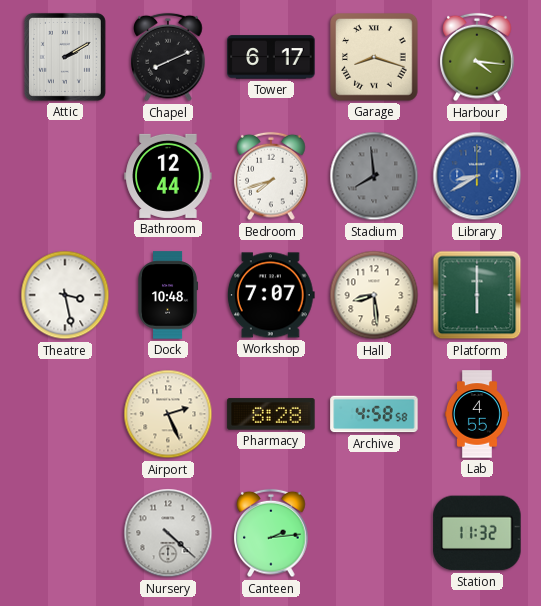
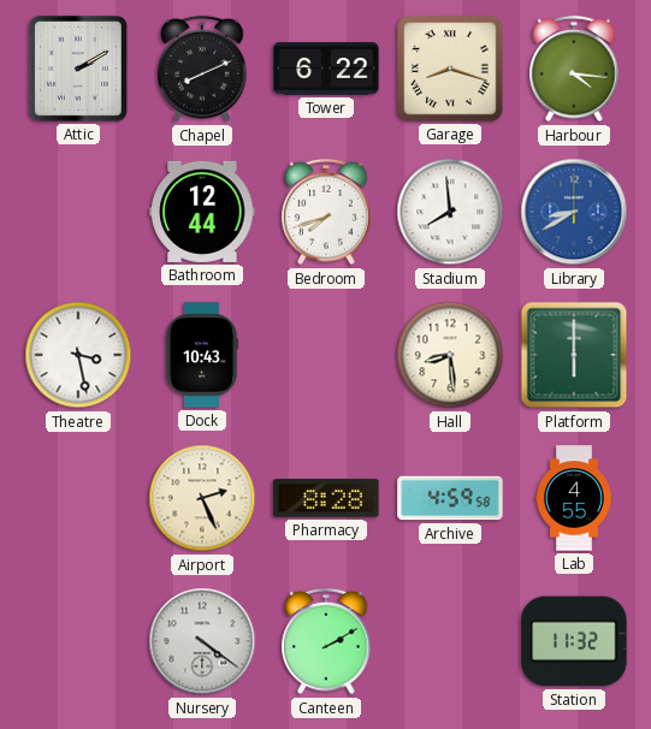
Tower: 6:17 -> 6:22 (326, 69)
Stadium dial: grey -> white (450, 212)
Dock: 10:48 -> 10:43 (203, 355)
Workshop: 7:07 -> none (271, 295)
Archive: 4:58 -> 4:59 (450, 498)
Nursery: 4:22 -> 4:21 (202, 641)
Canteen: 2:14 -> 2:10 (326, 641)
